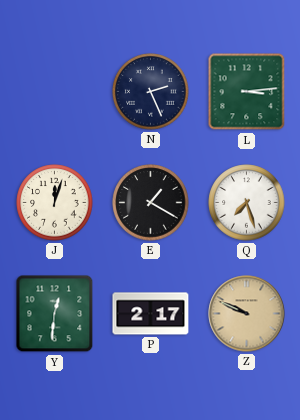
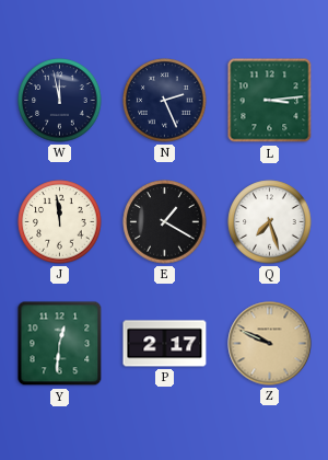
W: none -> 11:58 (60, 101)
J: 12:03 -> 11:59 (60, 222)
